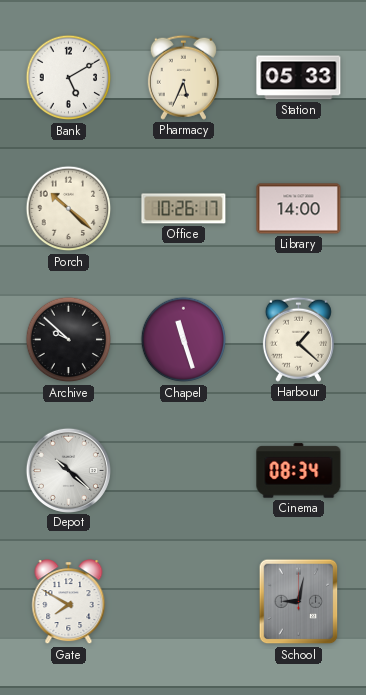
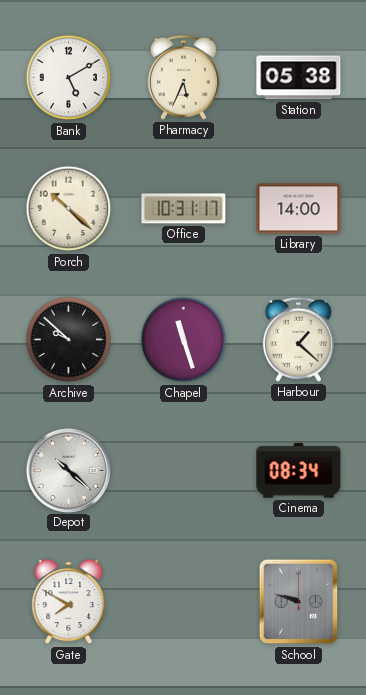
Station: 05:33 -> 05:38 (299, 78)
Office: 10:26 -> 10:31 (184, 209)
School: 9:02 -> 9:48 (299, 602)
